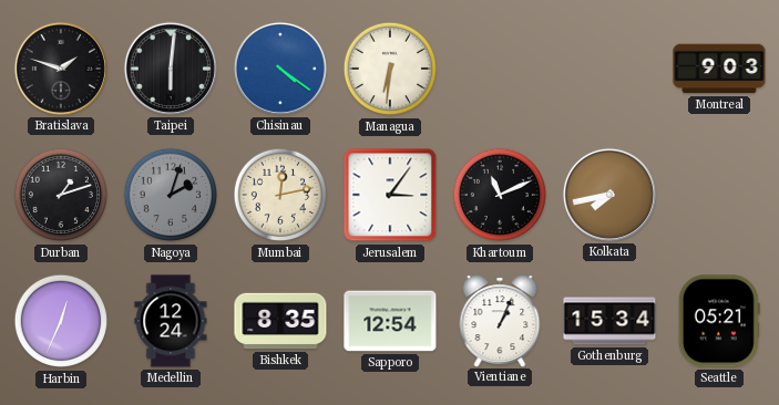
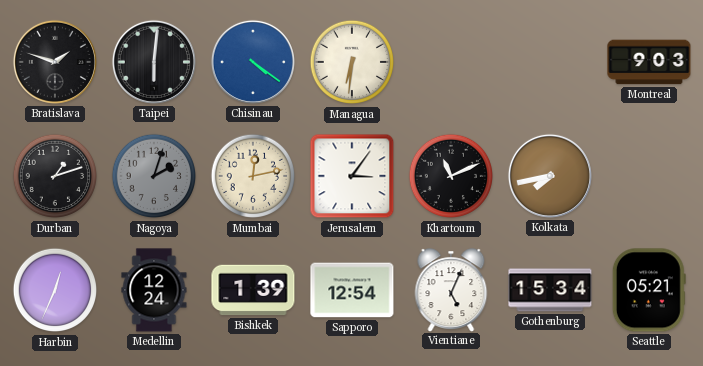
Bishkek: 8:35 -> 1:39 (253, 290)
Vientiane: 1:04 -> 5:04 (451, 290)
